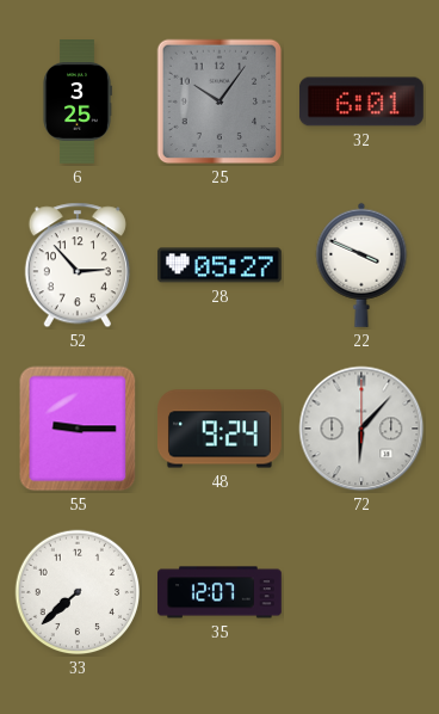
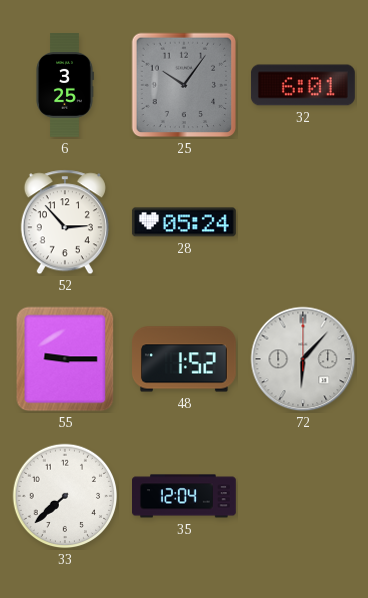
28: 05:27 -> 05:24 (184, 222)
22: 3:49 -> none (361, 265)
48: 9:24 -> 1:52 (185, 359)
35: 12:07 -> 12:04 (185, 496)
